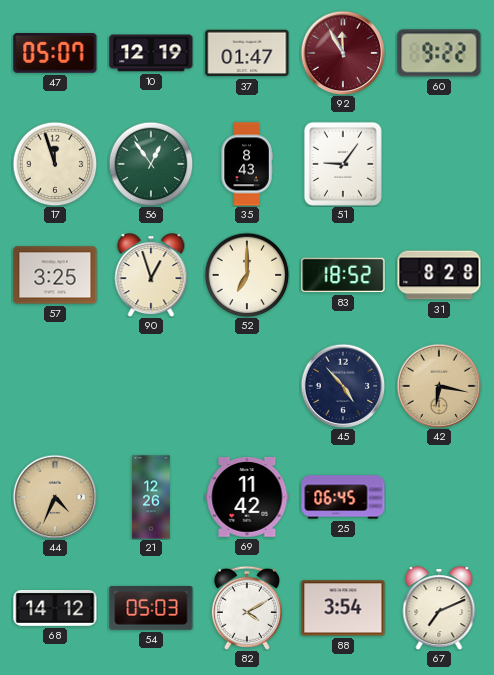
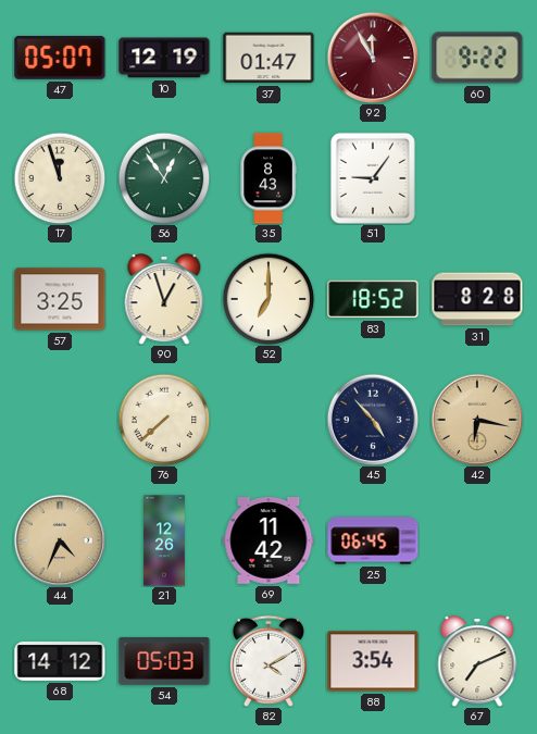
76: none -> 7:38 (164, 420)
